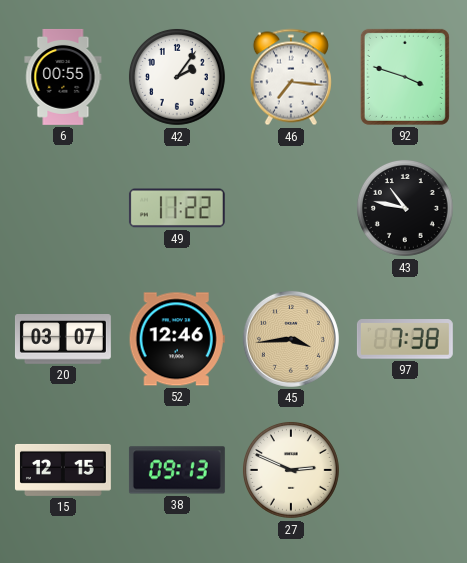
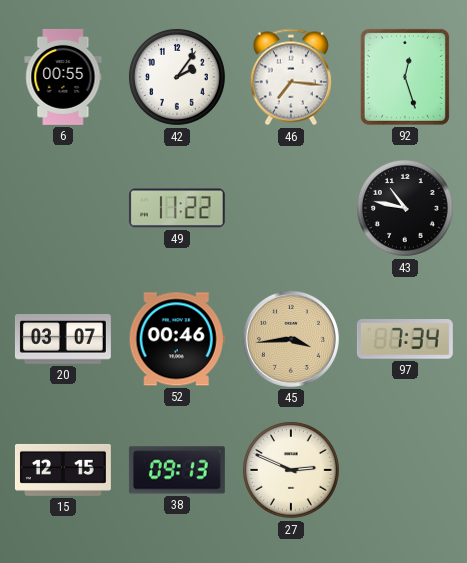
92: 3:48 -> 12:27 (405, 77)
52: 12:46 -> 00:46 (177, 339)
97: 7:38 -> 7:34 (405, 339)
